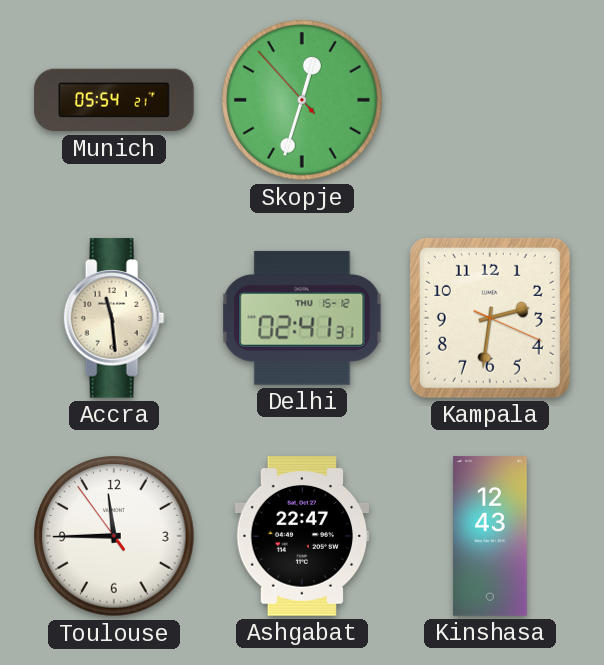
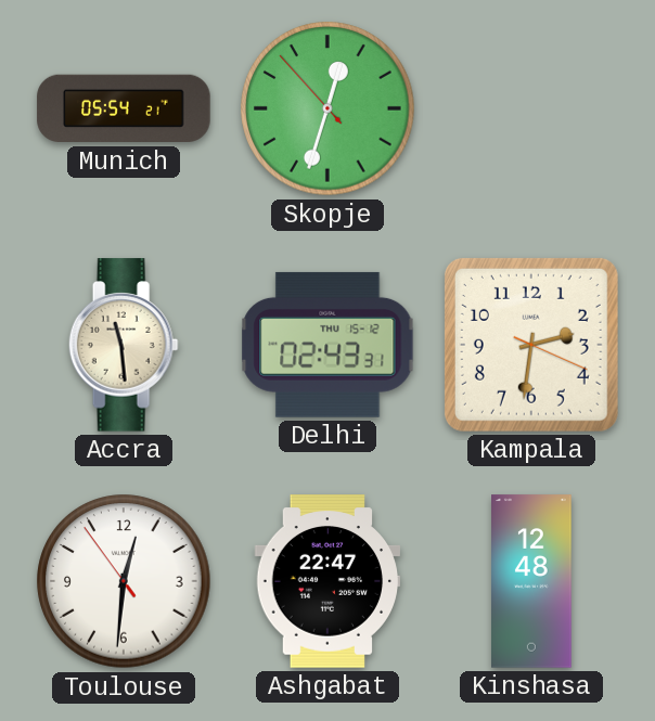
Delhi: 02:41 -> 02:43 (327, 345)
Toulouse: 11:44 -> 12:30 (124, 581)
Kinshasa: 12:43 -> 12:48 (531, 581)
